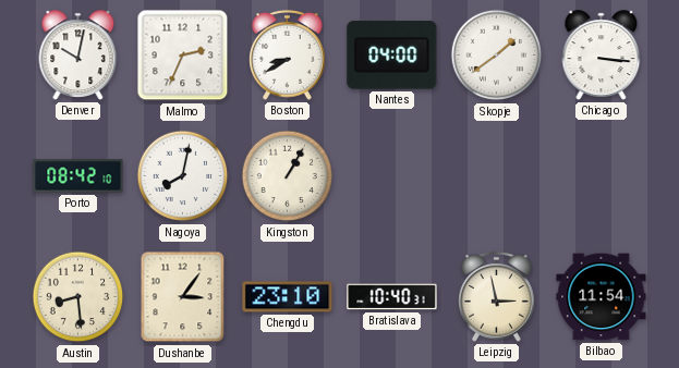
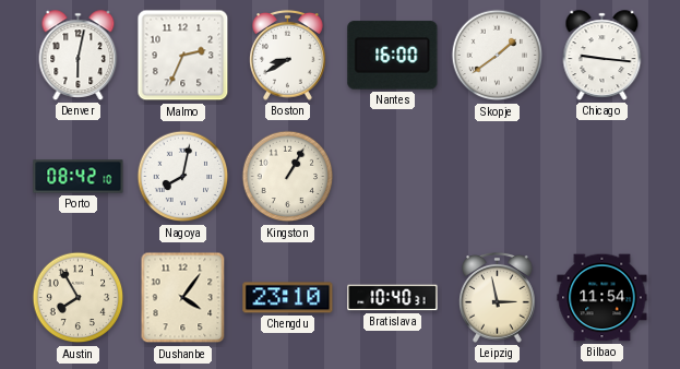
Denver: 10:02 -> 6:02 (79, 56)
Nantes: 04:00 -> 16:00 (393, 56)
Chicago: 3:16 -> 9:16 (603, 56)
Austin: 8:29 -> 7:55 (79, 298)
Dushanbe: 3:06 -> 4:06 (183, 298)
